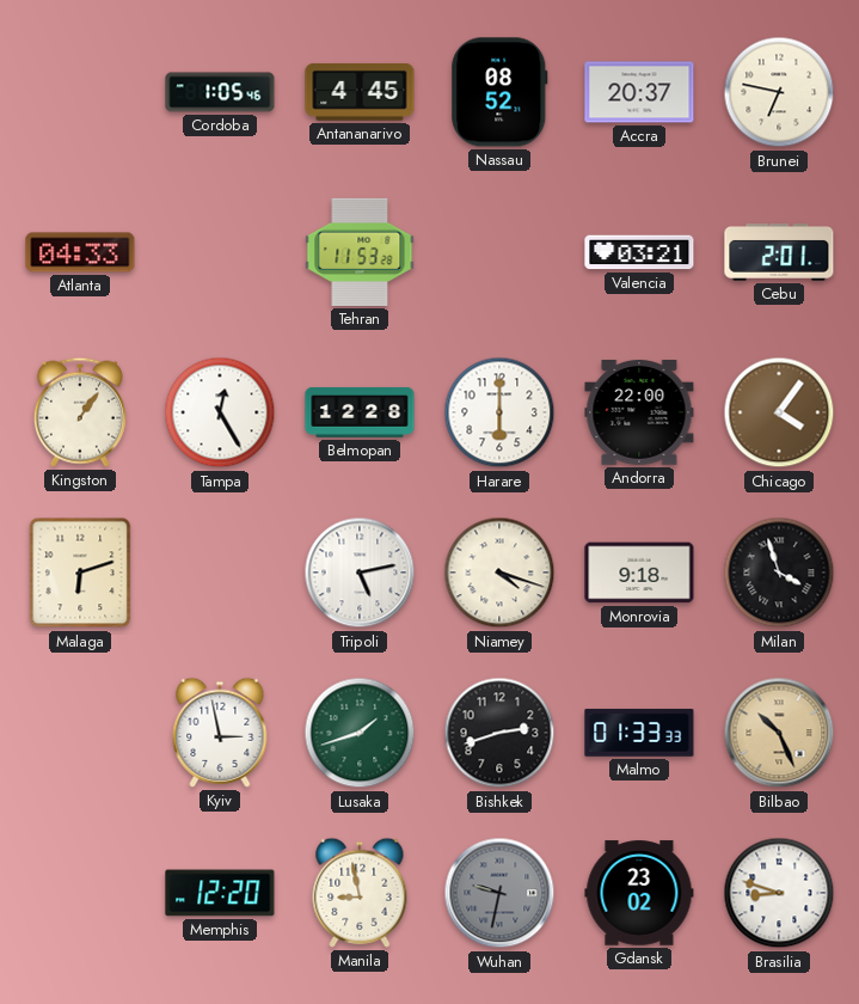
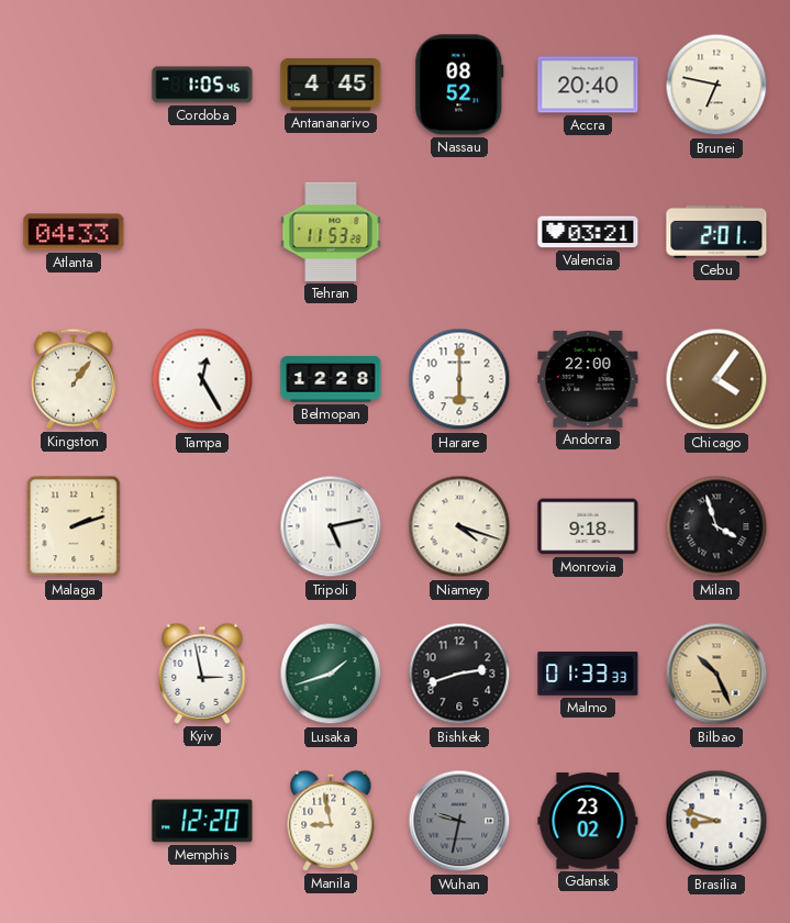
Accra: 20:37 -> 20:40 (588, 85)
Malaga: 6:12 -> 2:12 (74, 526)
